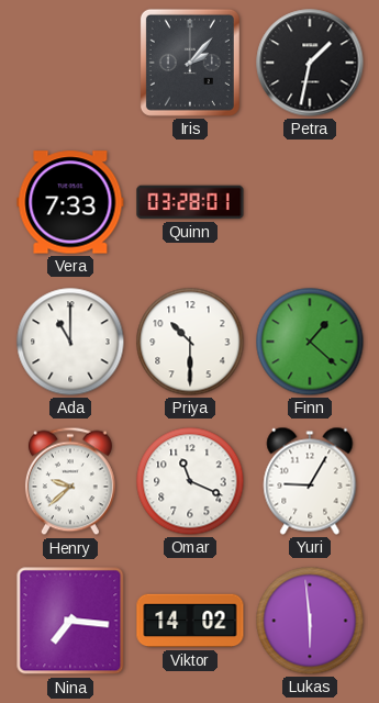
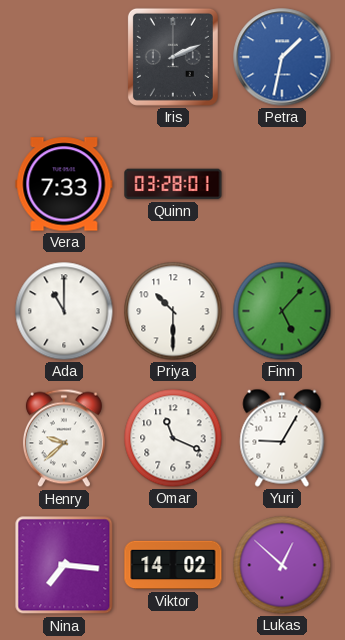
Iris: 2:07 -> 2:11 (173, 57)
Petra dial: black -> blue (282, 57)
Finn: 1:22 -> 5:07 (282, 311)
Lukas: 5:59 -> 12:52 (282, 565)
